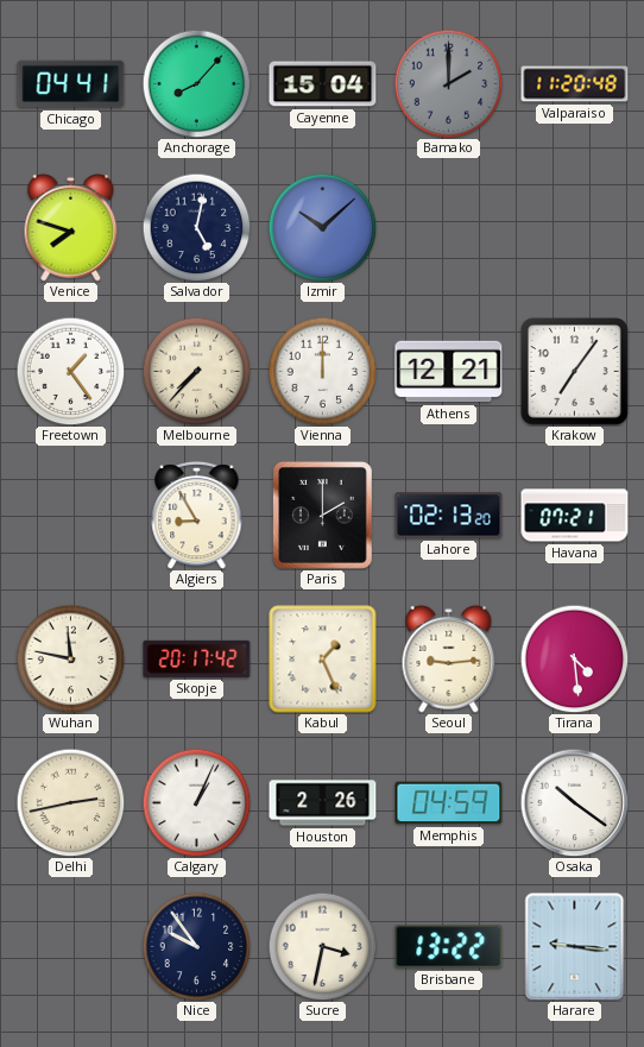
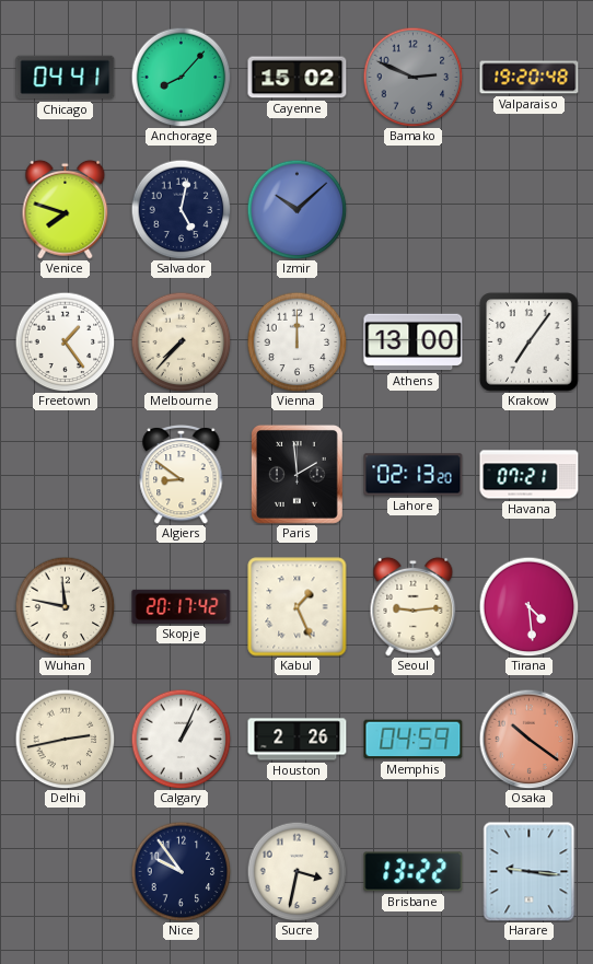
Cayenne: 15:04 -> 15:02 (298, 78)
Bamako: 2:00 -> 2:49 (412, 77)
Valparaiso: 11:20 -> 19:20 (530, 78)
Athens: 12:21 -> 13:00 (414, 342)
Algiers: 8:55 -> 8:51 (182, 474)
Paris: 2:00 -> 1:59 (296, 474)
Osaka dial: white -> salmon (528, 739)
